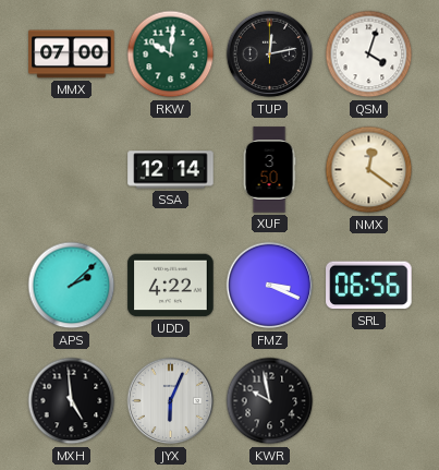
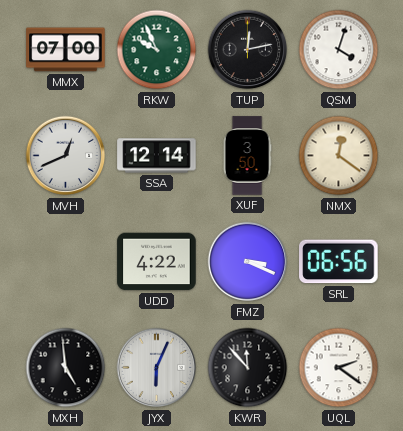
RKW: 10:01 -> 9:56 (157, 50)
MVH: none -> 12:41 (66, 156)
APS: 2:08 -> none (72, 286)
KWR: 9:58 -> 11:53 (248, 368)
UQL: none -> 2:21 (339, 368)
